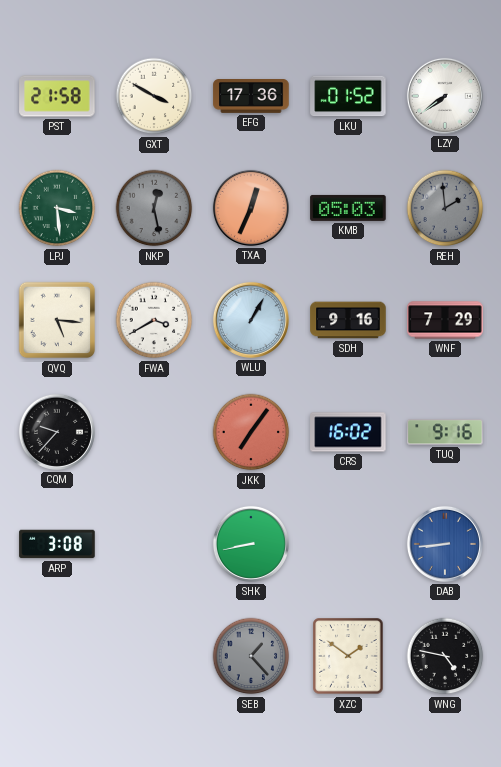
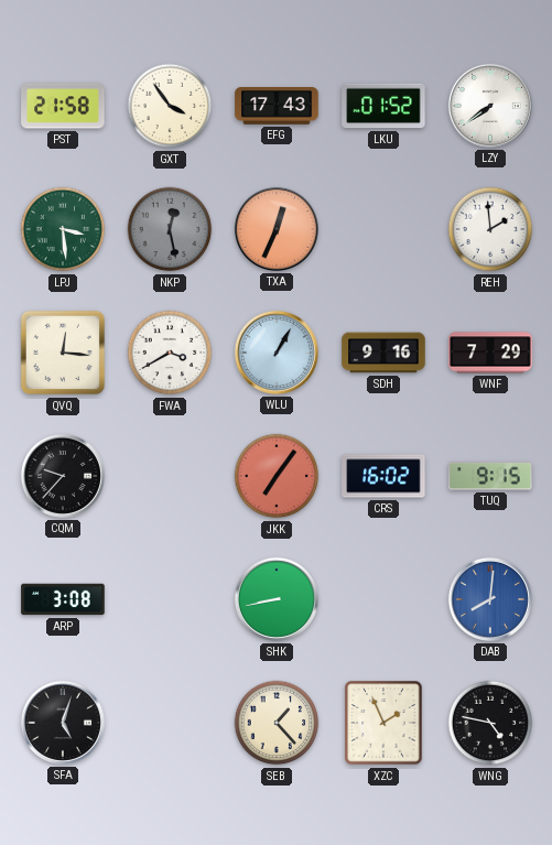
GXT: 3:50 -> 3:54 (170, 106)
EFG: 17:36 -> 17:43 (277, 107)
KMB: 05:03 -> none (348, 208)
REH dial: grey -> white (490, 229)
QVQ: 5:16 -> 12:16 (63, 353)
TUQ: 9:16 -> 9:15 (490, 476)
DAB: 8:44 -> 8:01 (490, 599)
SFA: none -> 5:03 (63, 723)
SEB dial: grey -> cream (277, 723)
XZC: 1:51 -> 1:56 (383, 723)
